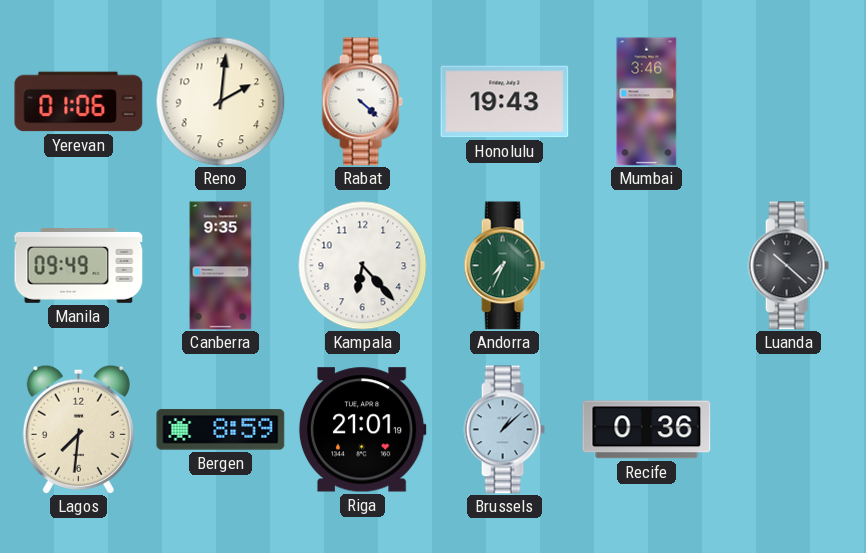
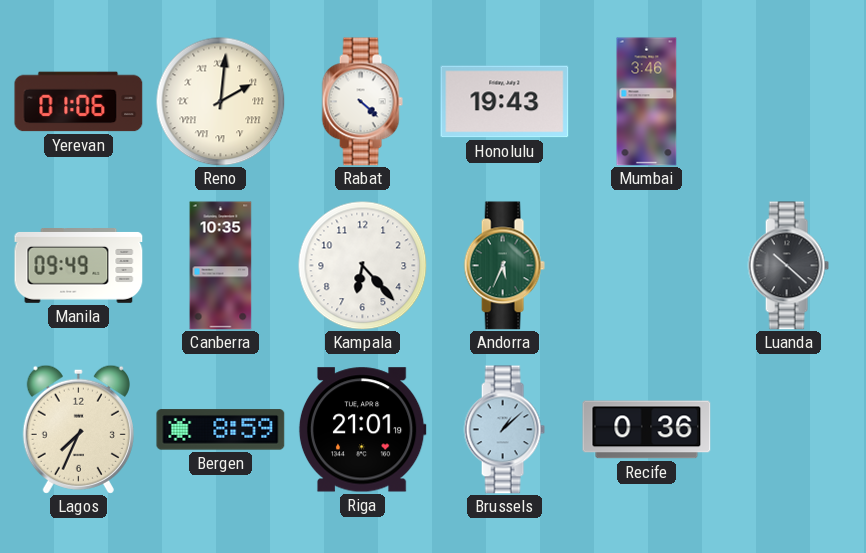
Reno numerals: Arabic -> Roman (220, 101)
Canberra: 9:35 -> 10:35 (221, 266)
Andorra: 7:34 -> 5:34 (504, 266)
Lagos: 7:31 -> 7:34 (78, 429)
